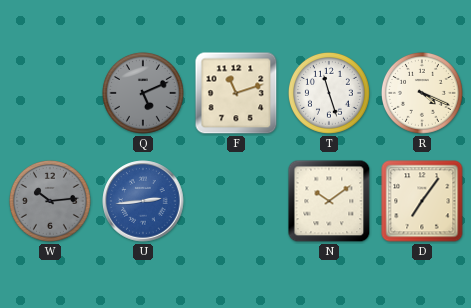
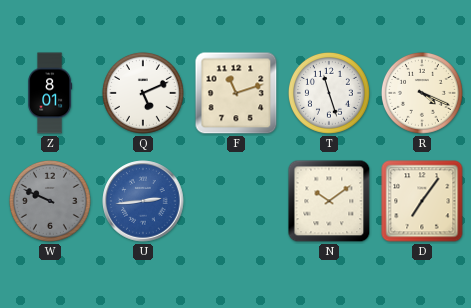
Z: none -> 8:01 (50, 93)
Q dial: grey -> white (143, 93)
W: 10:14 -> 9:49 (50, 201)
